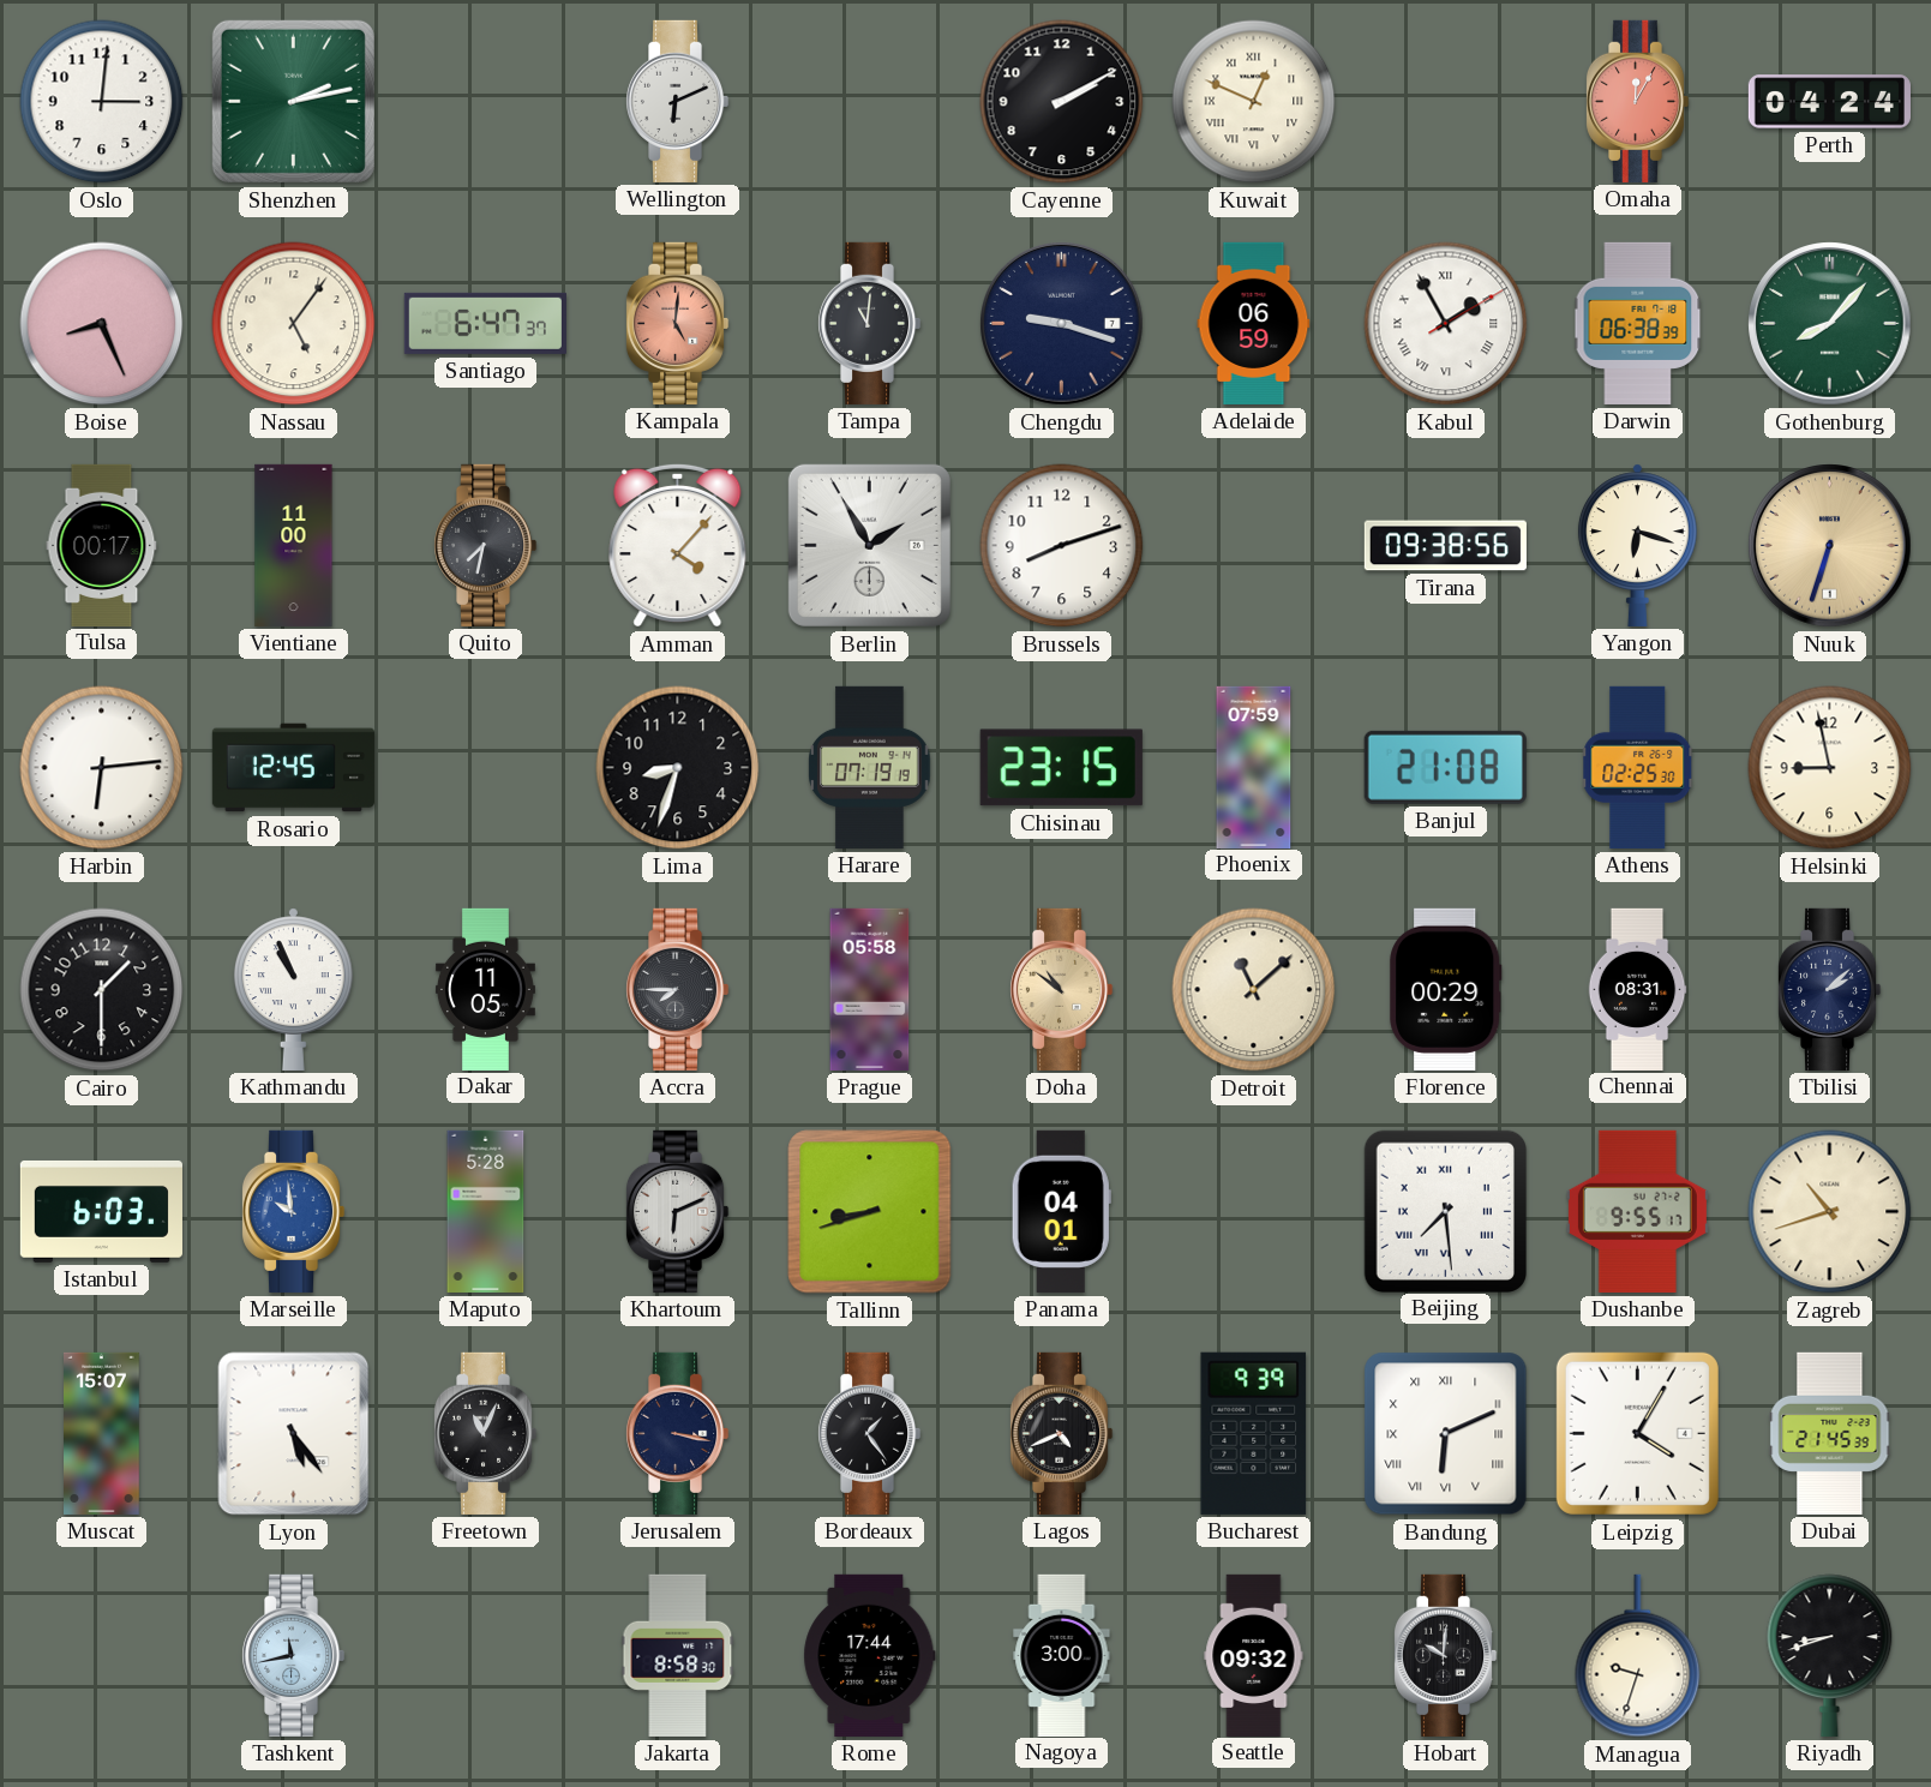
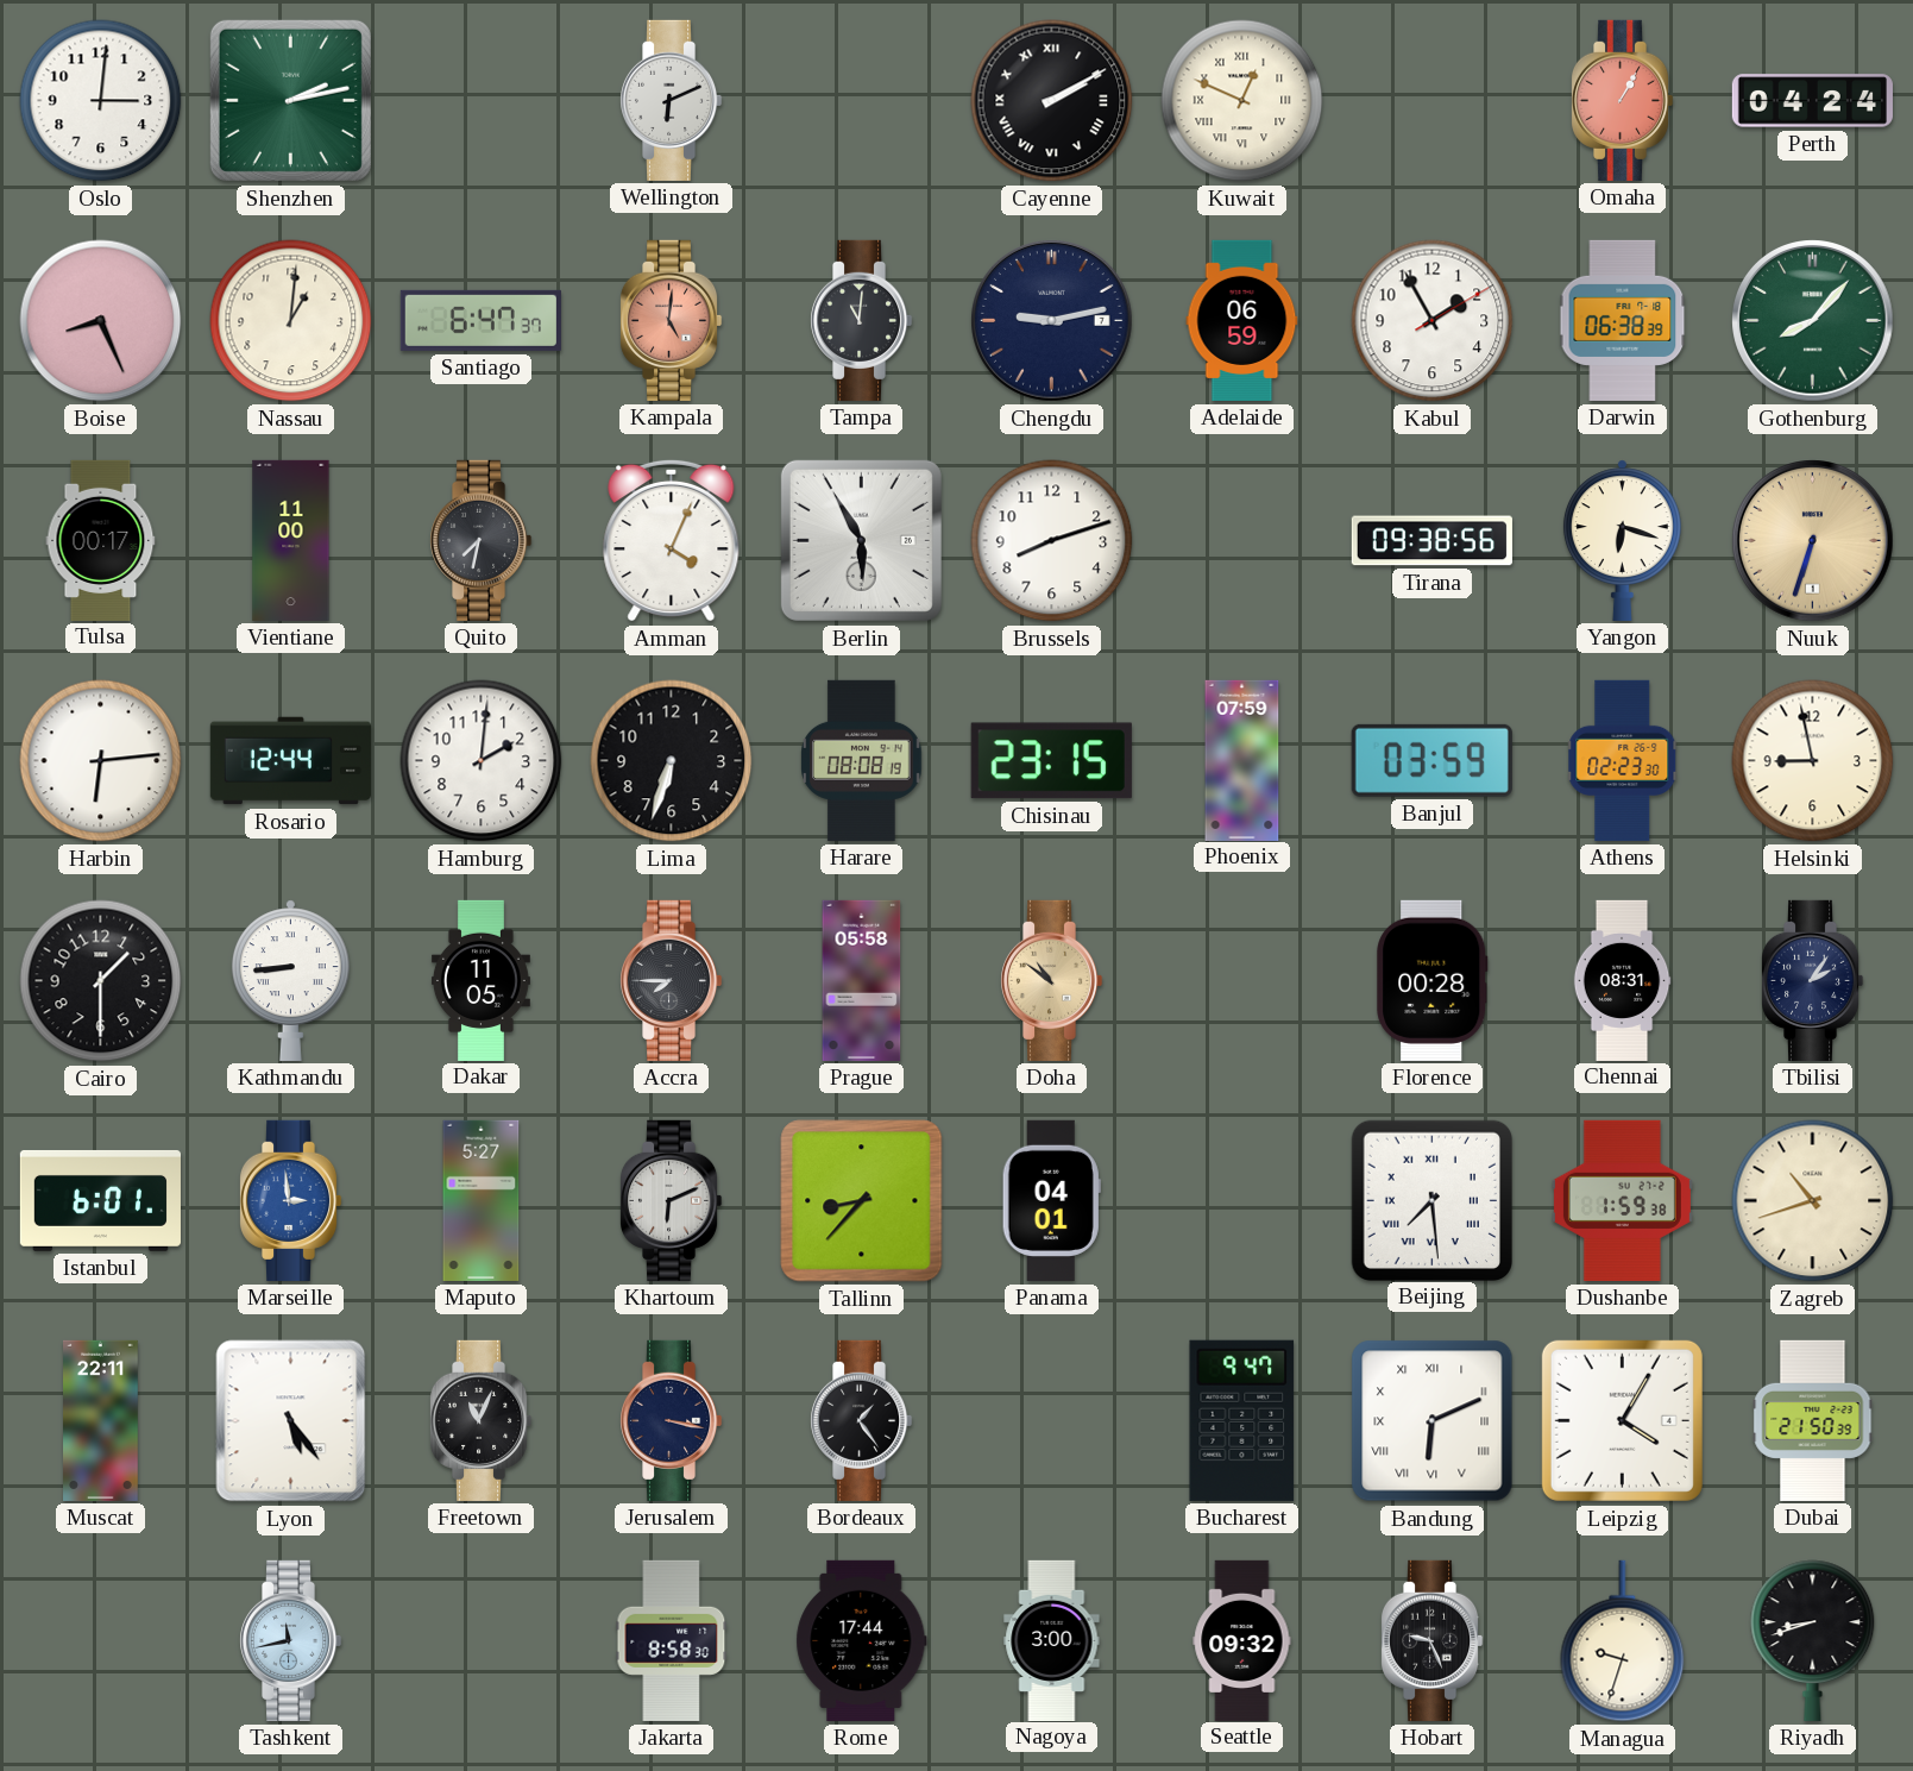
Cayenne numerals: Arabic -> Roman (1052, 101)
Omaha: 12:05 -> 1:05 (1622, 100)
Nassau: 5:06 -> 1:01 (291, 321)
Chengdu: 9:18 -> 9:13 (1052, 321)
Kabul numerals: Roman -> Arabic (1433, 321)
Amman: 4:07 -> 4:04 (672, 540)
Berlin: 1:55 -> 5:55 (861, 540)
Rosario: 12:45 -> 12:44 (290, 761)
Hamburg: none -> 2:01 (482, 761)
Lima: 8:33 -> 6:33 (672, 761)
Harare: 07:19 -> 08:08 (862, 760)
Banjul: 21:08 -> 03:59 (1431, 760)
Athens: 02:25 -> 02:23 (1623, 760)
Kathmandu: 10:56 -> 8:44 (290, 980)
Detroit: 11:08 -> none (1254, 990)
Florence: 00:29 -> 00:28 (1433, 980)
Tbilisi: 2:08 -> 2:06 (1812, 980)
Istanbul: 6:03 -> 6:01 (100, 1200)
Marseille: 9:59 -> 2:59 (290, 1200)
Maputo: 5:28 -> 5:27 (482, 1200)
Tallinn: 8:42 -> 8:37 (862, 1201)
Dushanbe: 9:55 -> 1:59 (1622, 1200)
Muscat: 15:07 -> 22:11 (101, 1420)
Lagos: 4:41 -> none (1061, 1433)
Bucharest: 9:39 -> 9:47 (1242, 1420)
Dubai: 21:45 -> 21:50 (1813, 1420)
Hobart: 10:01 -> 9:26 (1431, 1640)
